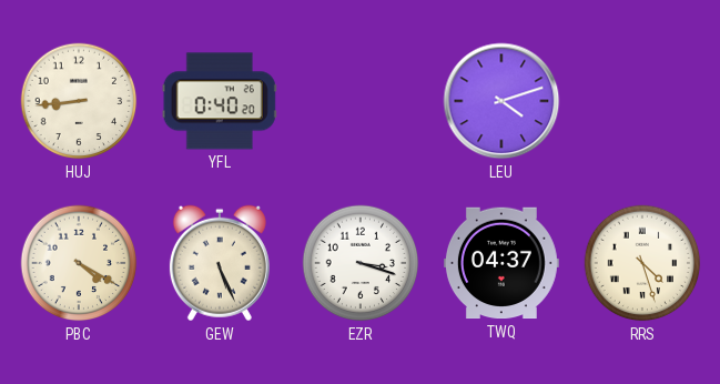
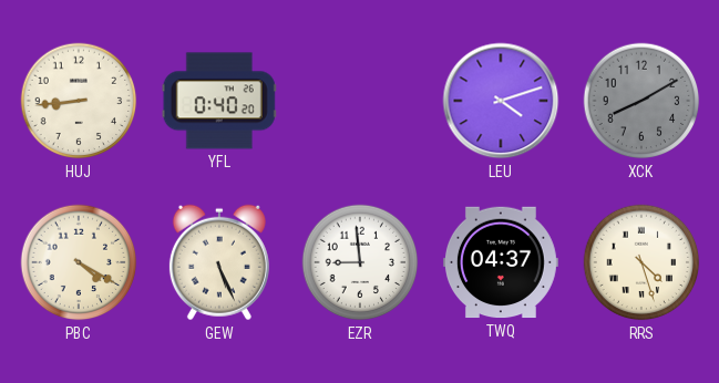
XCK: none -> 8:10 (641, 101)
EZR: 3:18 -> 8:59 (360, 262)
